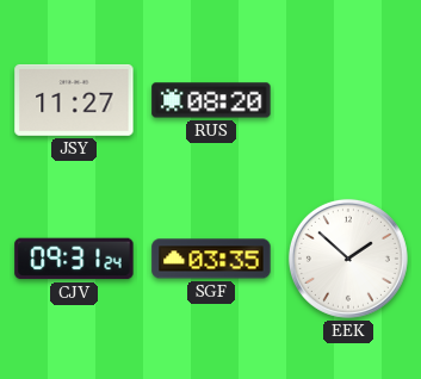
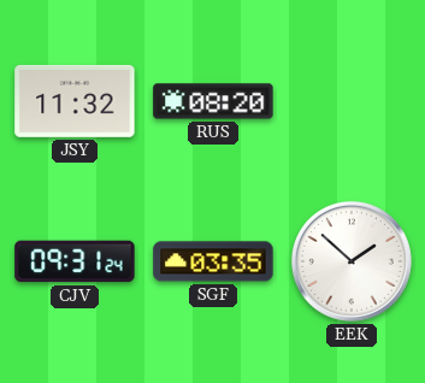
JSY: 11:27 -> 11:32 (75, 101)
